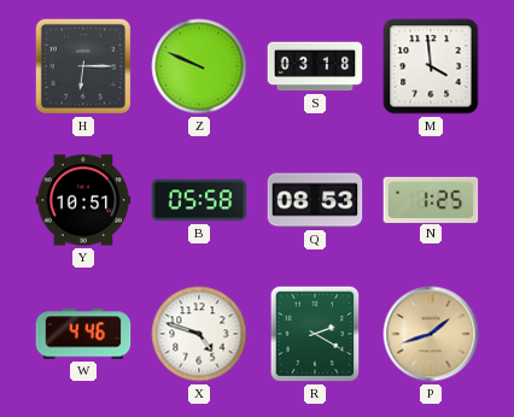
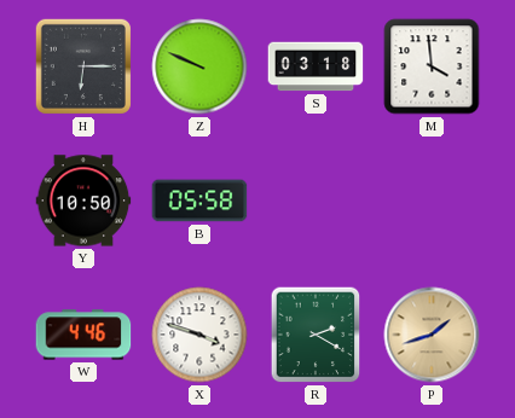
Y: 10:51 -> 10:50 (83, 201)
Q: 08:53 -> none (315, 200)
N: 1:25 -> none (431, 199)
X: 4:48 -> 3:48 (199, 335)
